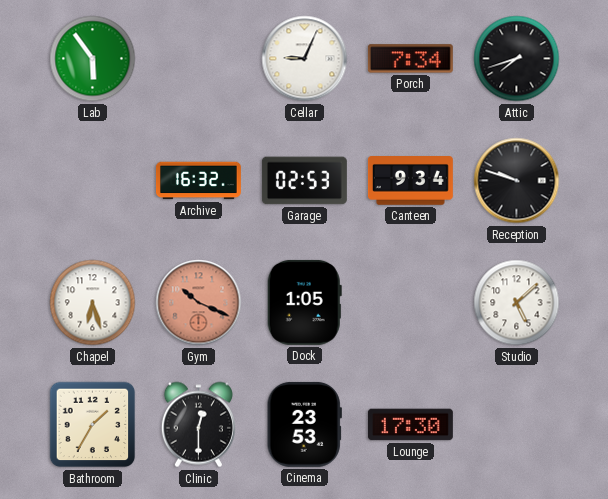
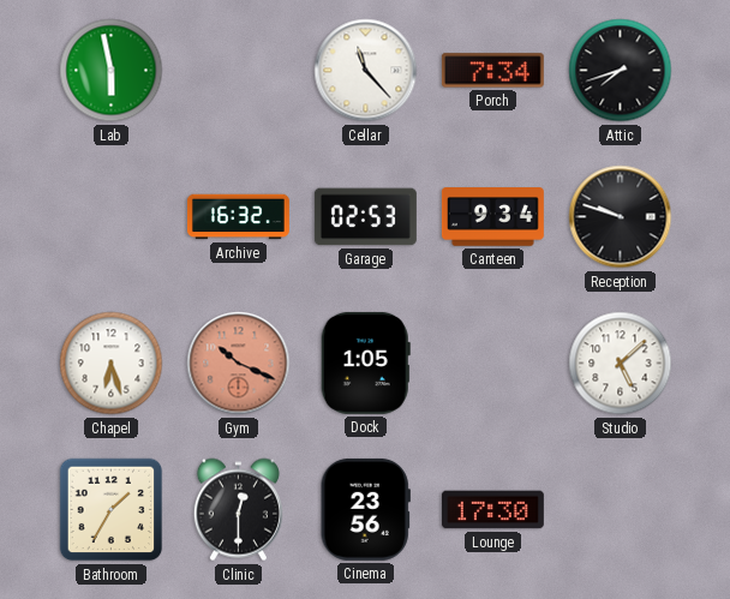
Lab: 5:54 -> 5:58 (112, 71)
Cellar: 9:04 -> 11:23 (366, 71)
Cinema: 23:53 -> 23:56 (365, 509)
